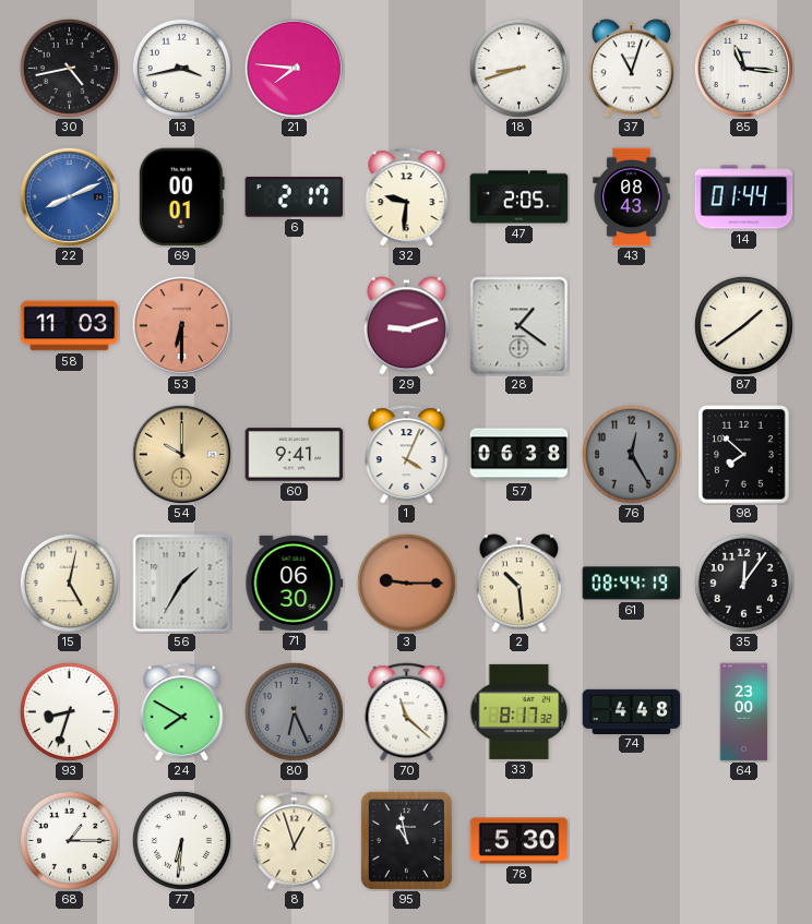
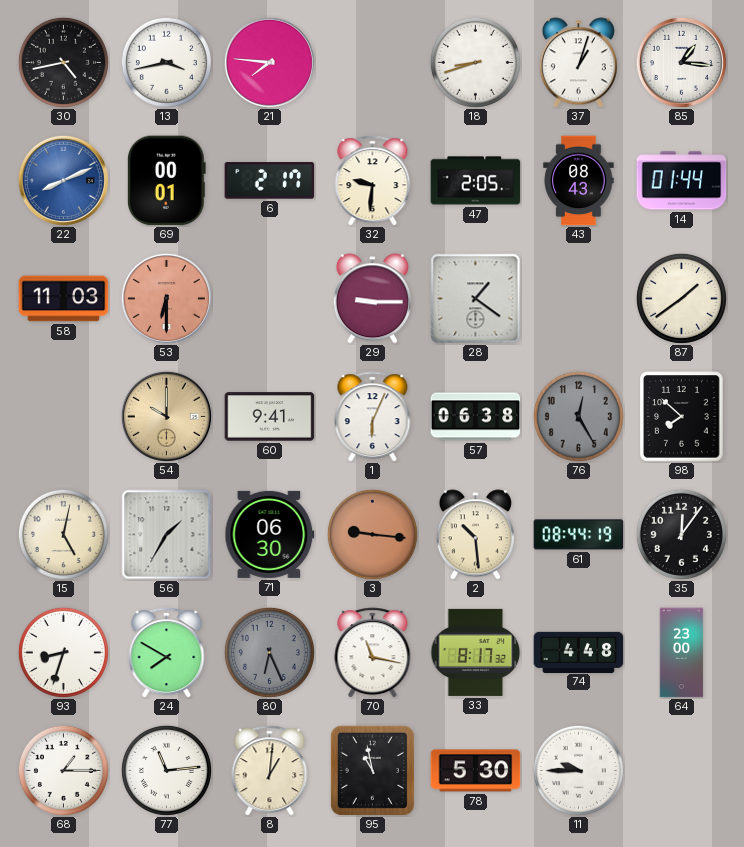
37: 11:03 -> 1:03 (578, 63)
85: 11:16 -> 1:16 (681, 62)
29: 9:12 -> 9:15 (372, 299)
1: 4:04 -> 6:04 (373, 417)
3: 9:15 -> 9:16 (372, 534)
70: 11:22 -> 11:17 (373, 653)
77: 6:31 -> 11:14 (166, 770)
8: 12:57 -> 1:01 (270, 771)
11: none -> 9:45 (578, 770)
